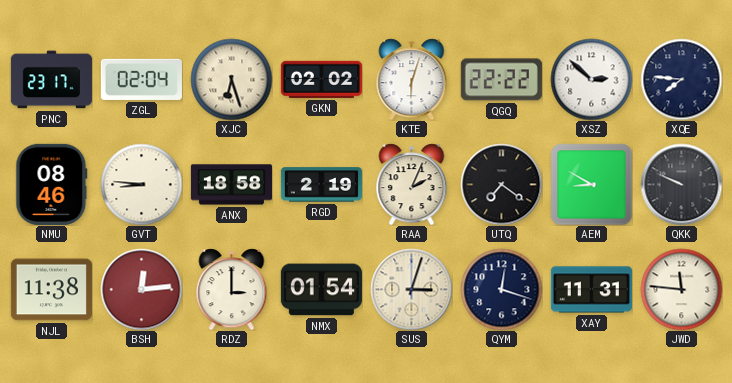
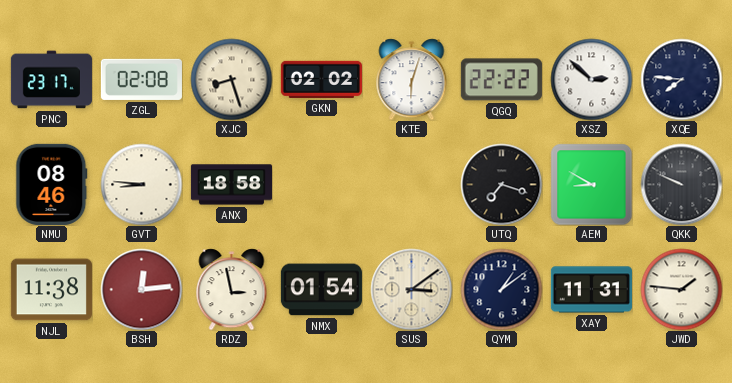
ZGL: 02:04 -> 02:08 (141, 79)
XJC: 6:27 -> 8:27 (231, 79)
RGD: 2:19 -> none (321, 185)
RAA: 2:04 -> none (412, 184)
UTQ: 7:21 -> 7:18 (501, 184)
RDZ: 3:00 -> 2:58 (232, 289)
SUS: 3:03 -> 3:09 (411, 289)
QYM: 12:18 -> 1:09 (501, 289)
JWD: 11:46 -> 1:46 (681, 289)
